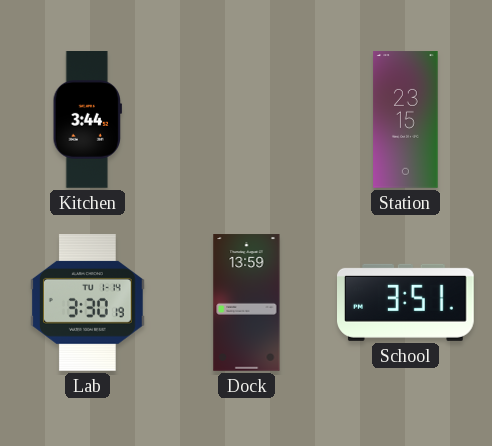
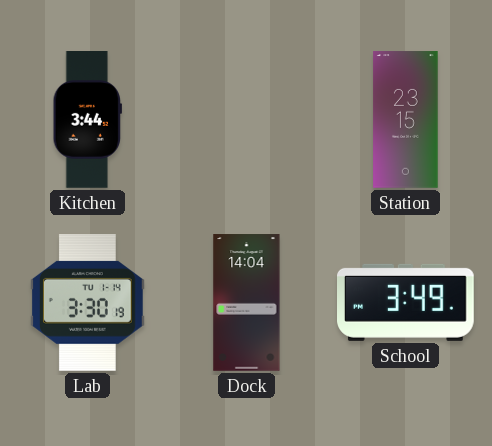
Dock: 13:59 -> 14:04 (247, 303)
School: 3:51 -> 3:49 (406, 302)
